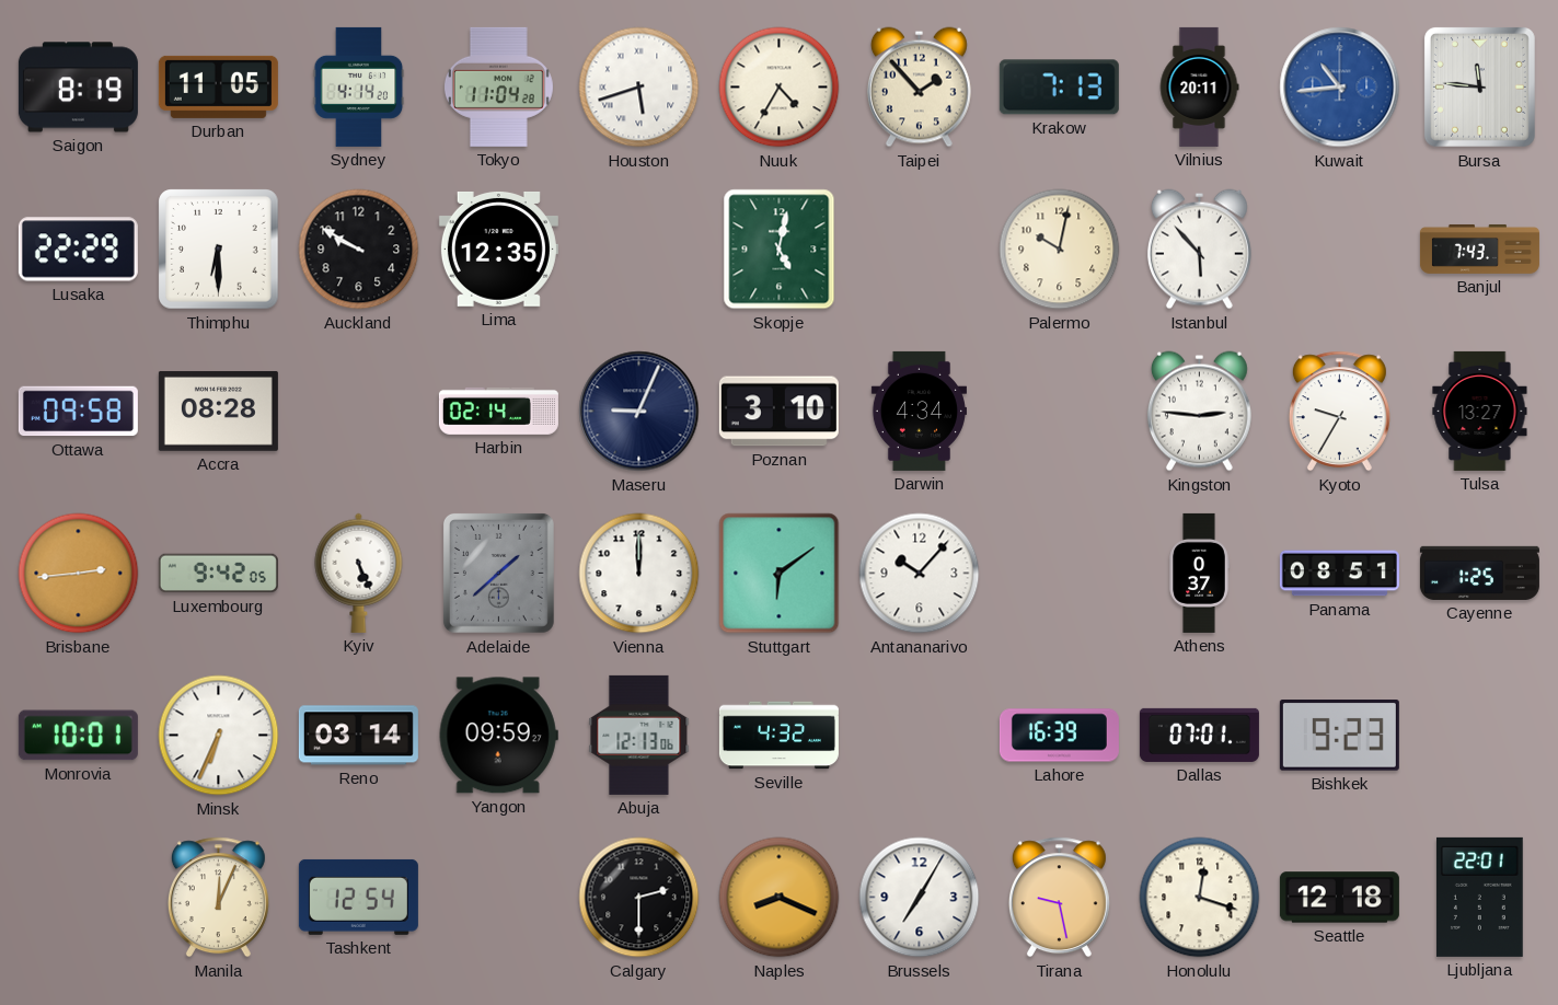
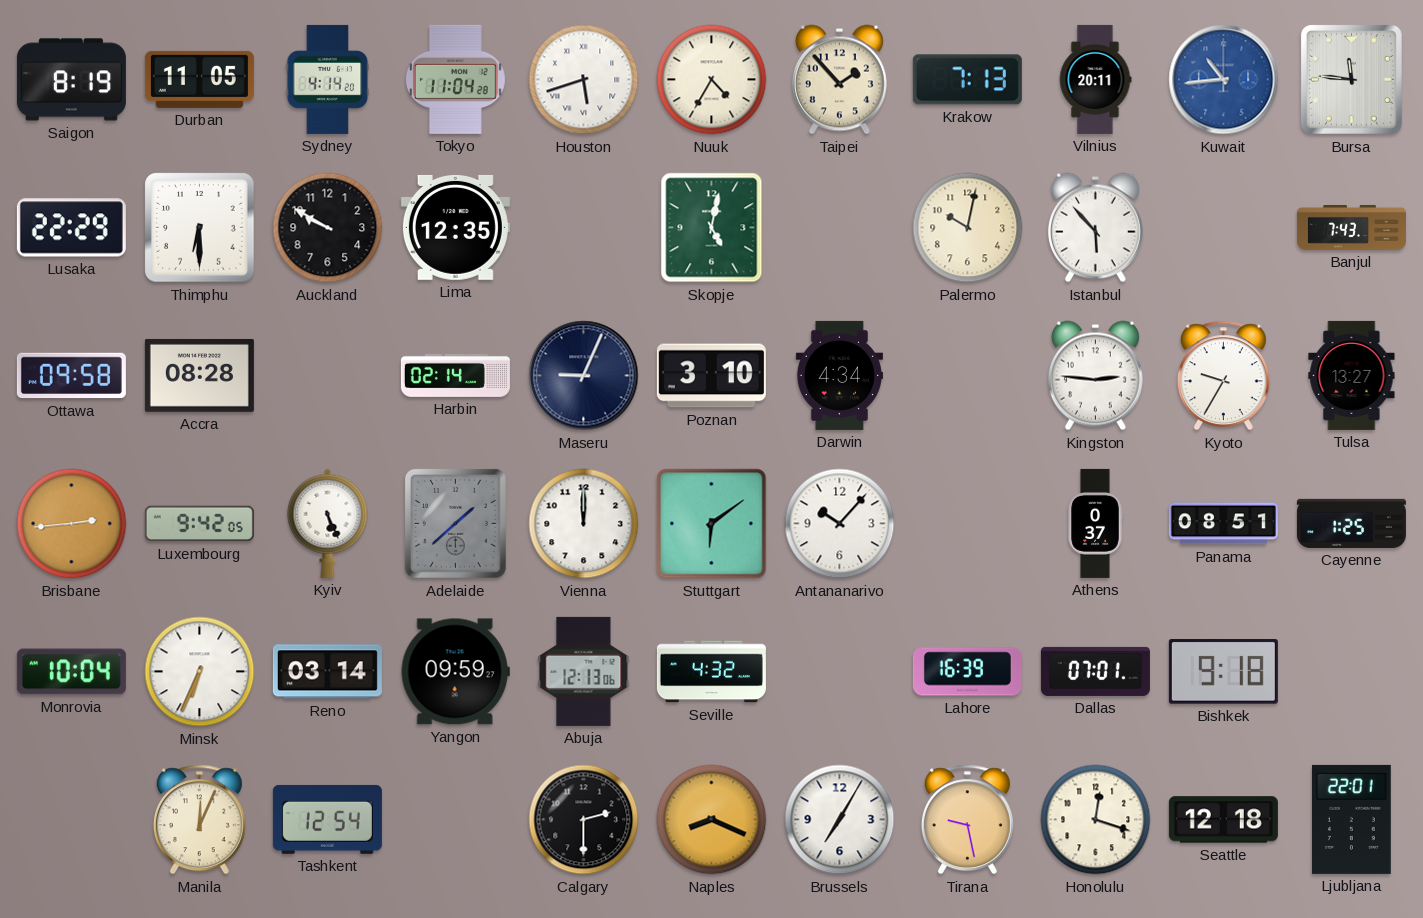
Monrovia: 10:01 -> 10:04 (71, 672)
Bishkek: 9:23 -> 9:18 (1223, 672)
